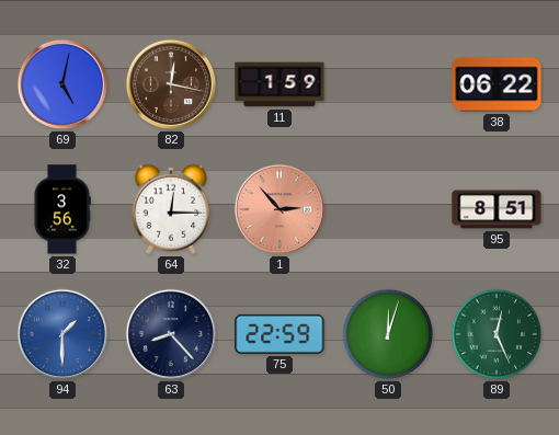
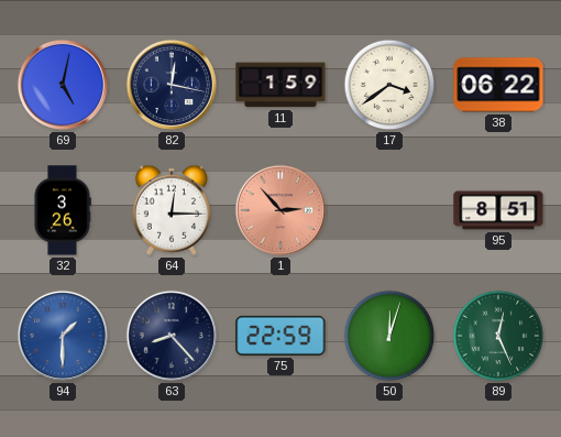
82 dial: brown -> navy (172, 85)
17: none -> 3:39 (389, 85)
32: 3:56 -> 3:26 (63, 210)
